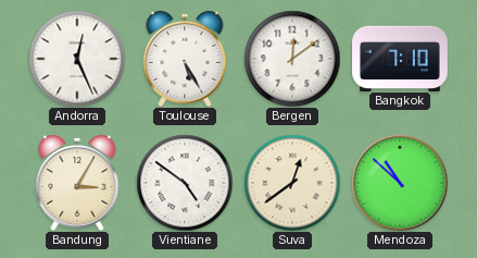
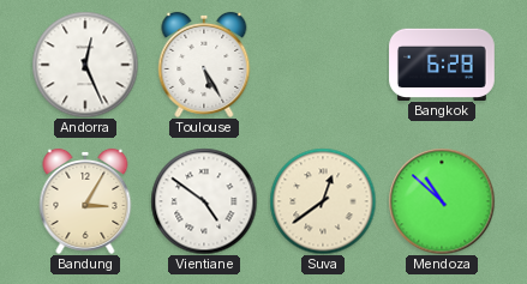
Bergen: 12:09 -> none (292, 59)
Bangkok: 7:10 -> 6:28 (442, 64)
